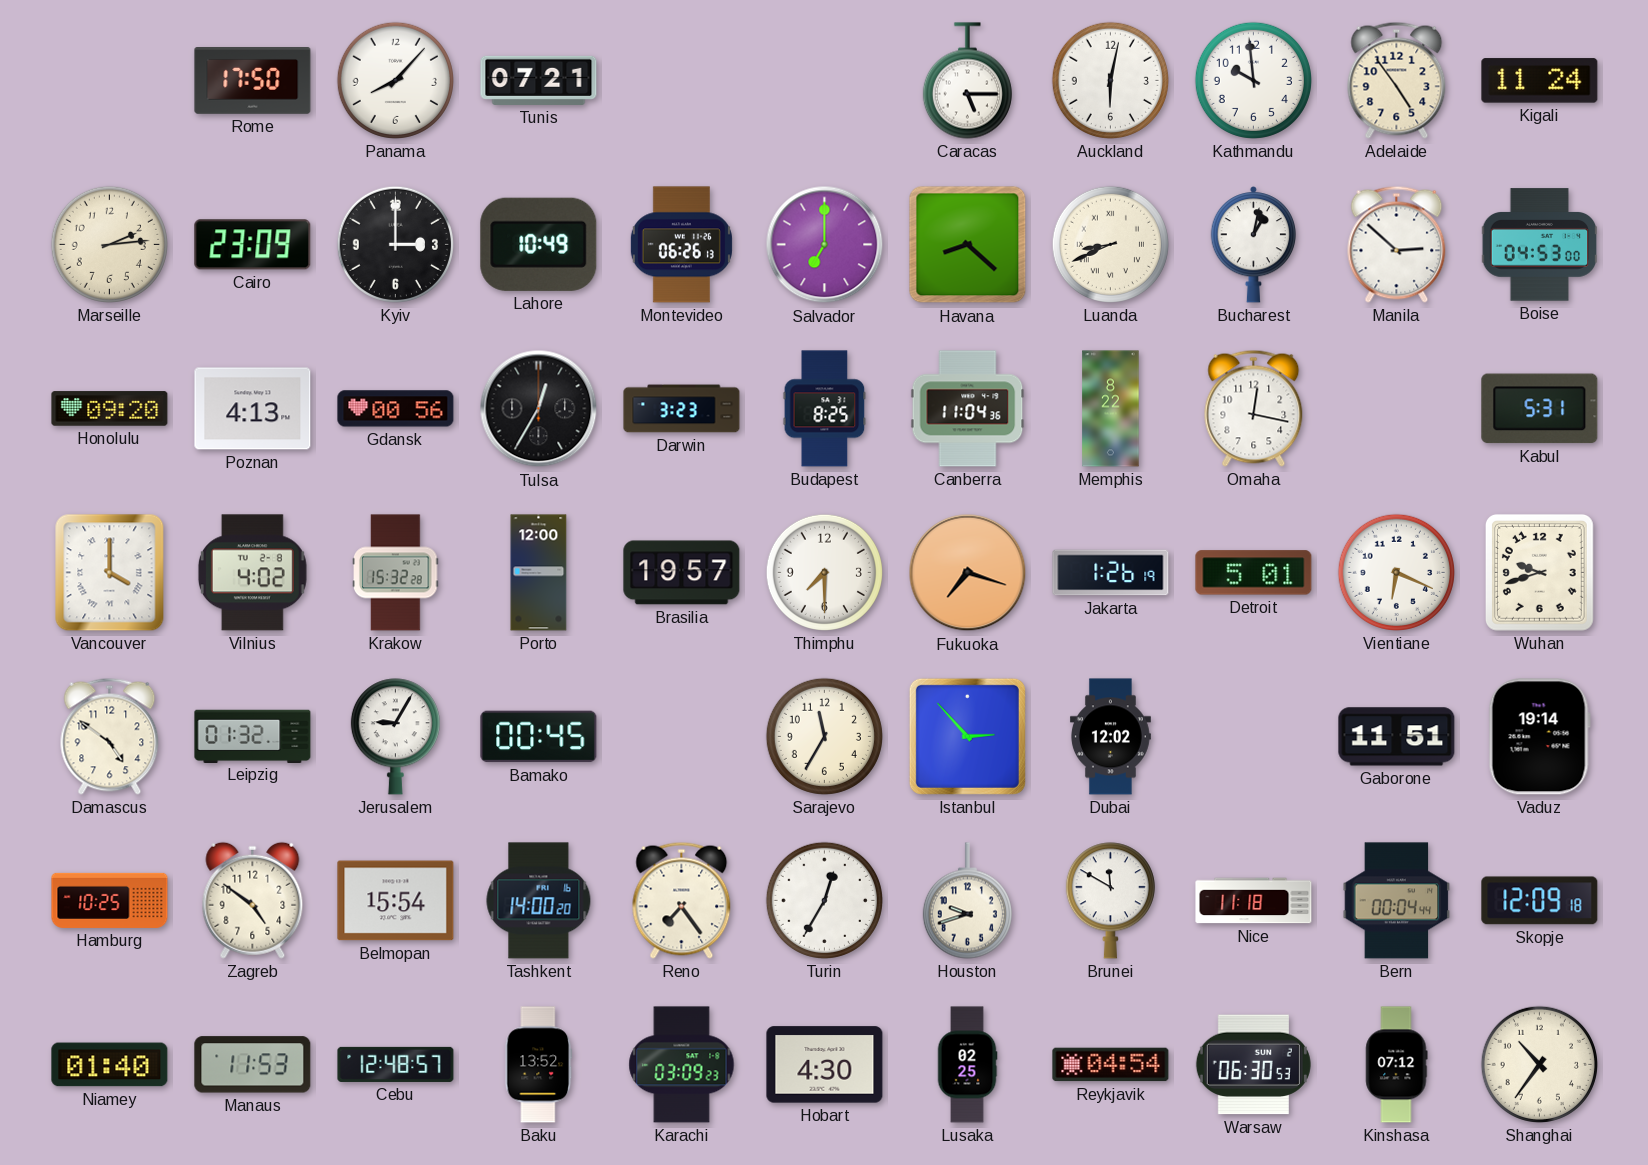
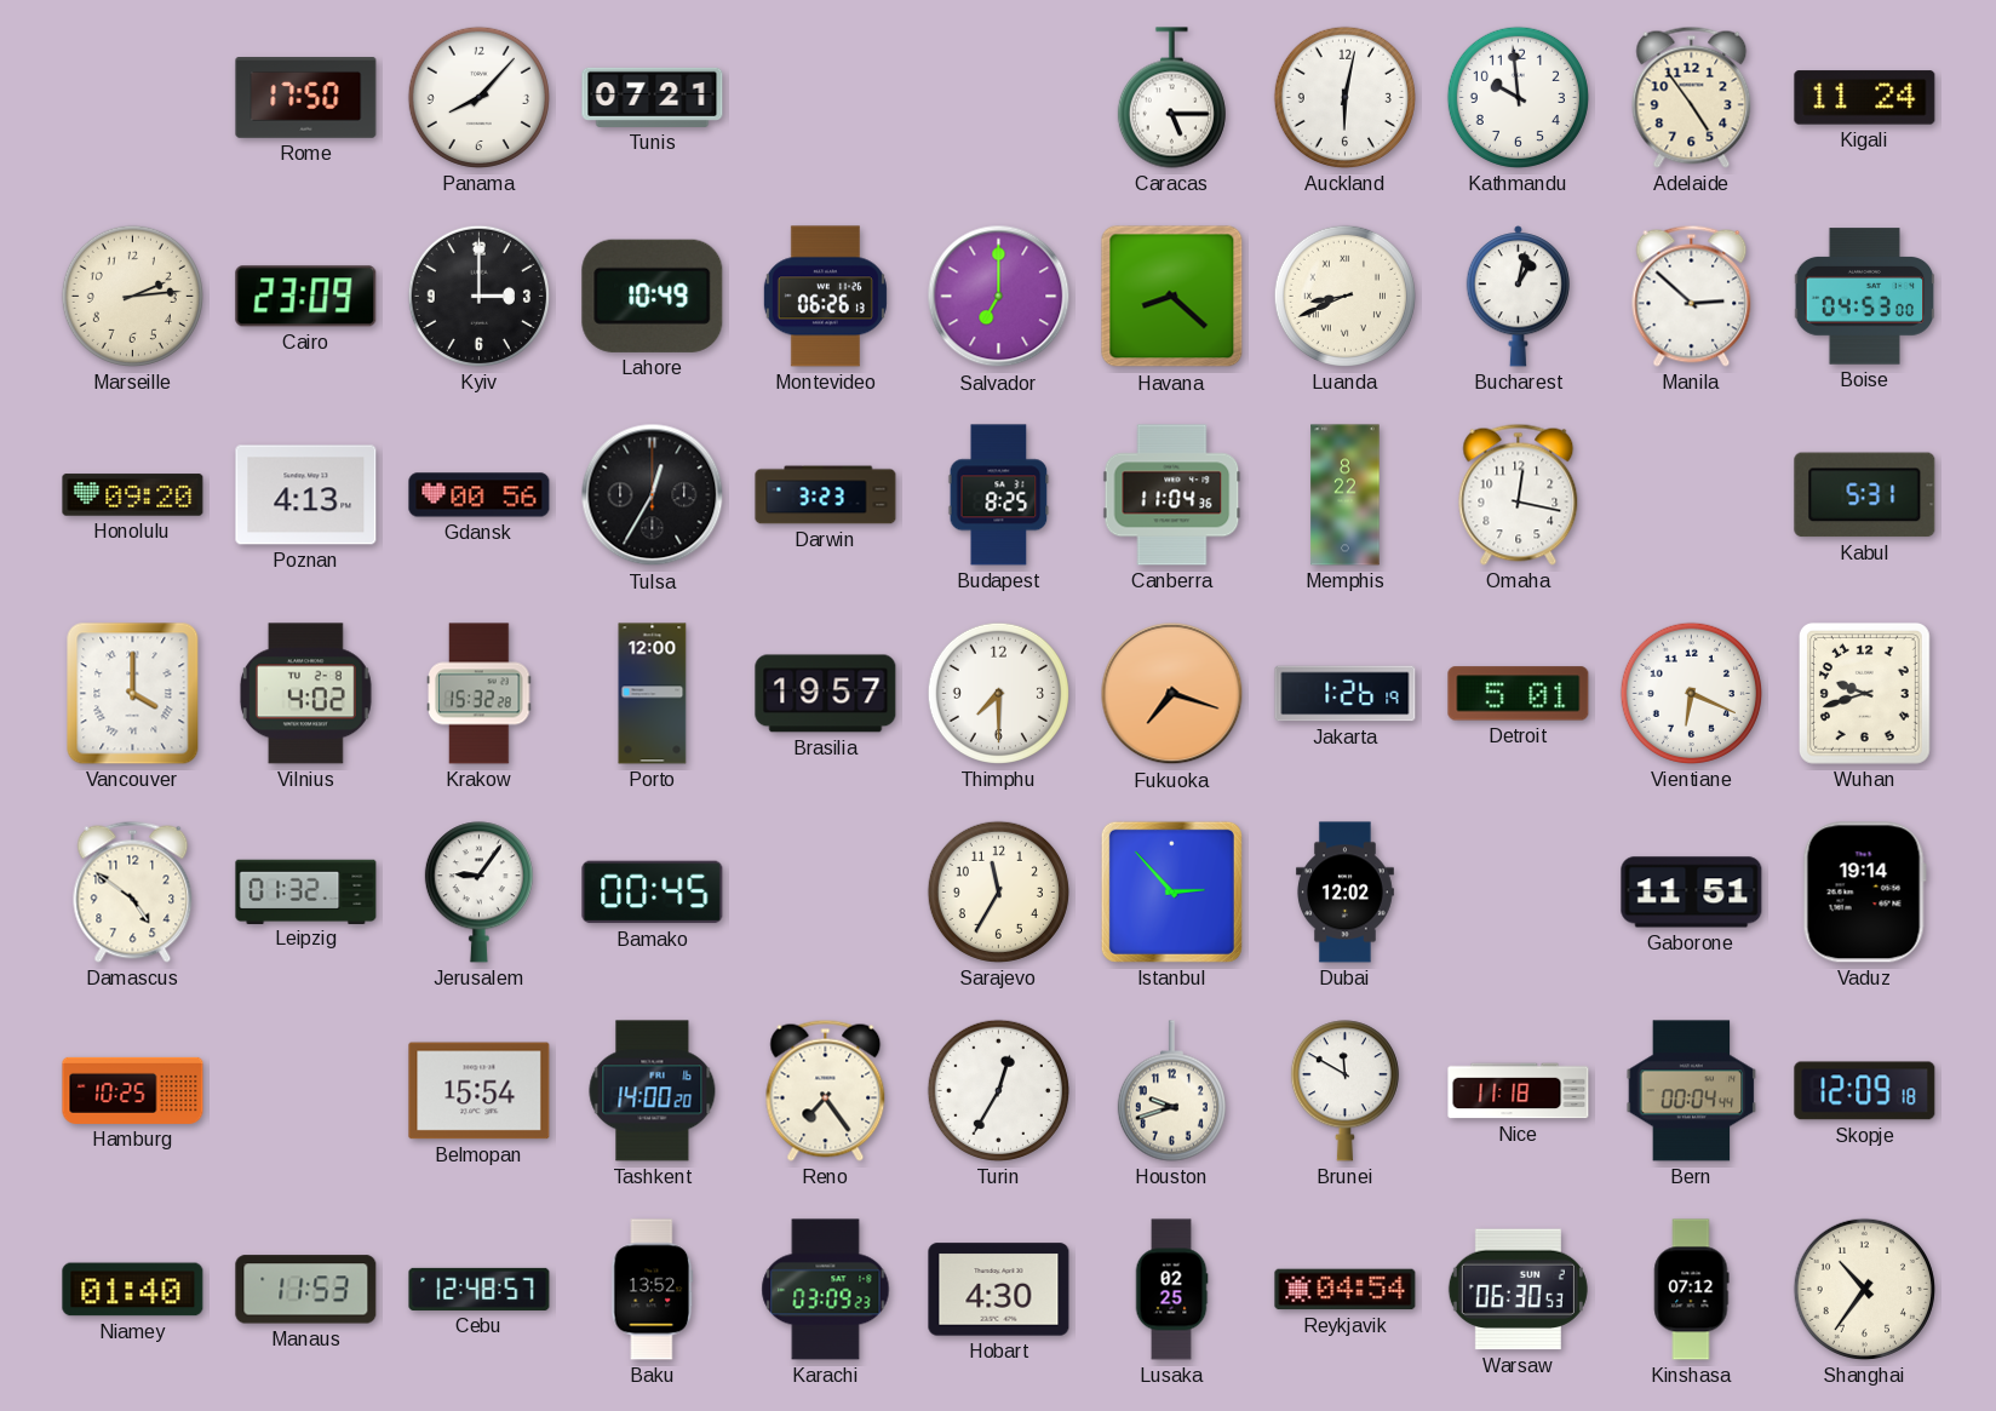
Jerusalem: 9:05 -> 9:06 (478, 893)
Zagreb: 4:51 -> none (253, 900)
